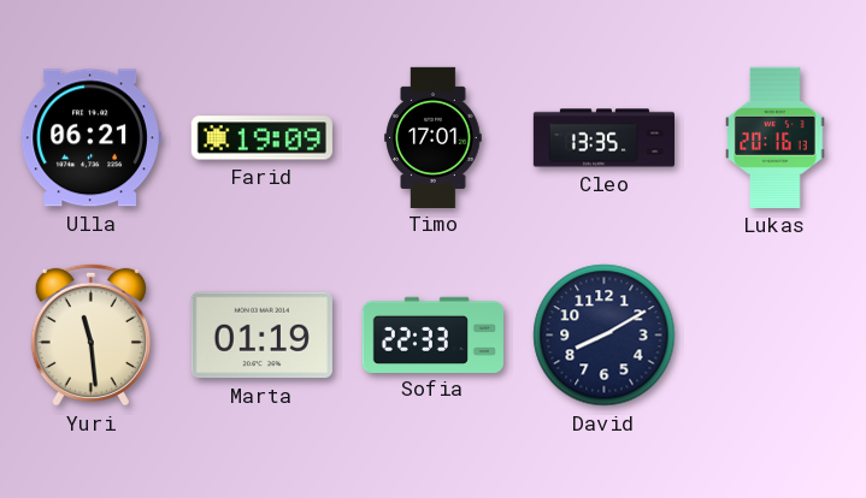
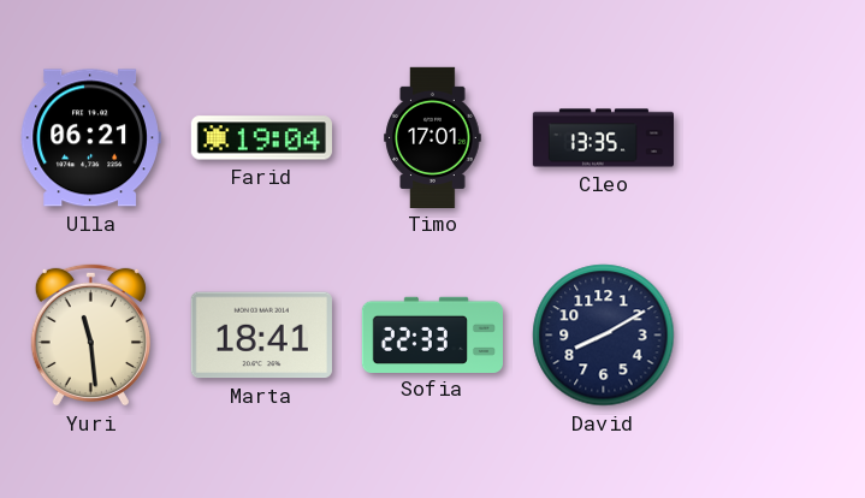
Farid: 19:09 -> 19:04 (261, 138)
Lukas: 20:16 -> none (776, 137)
Marta: 01:19 -> 18:41 (261, 336)
